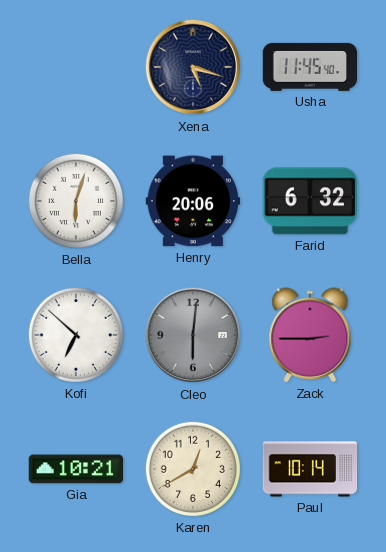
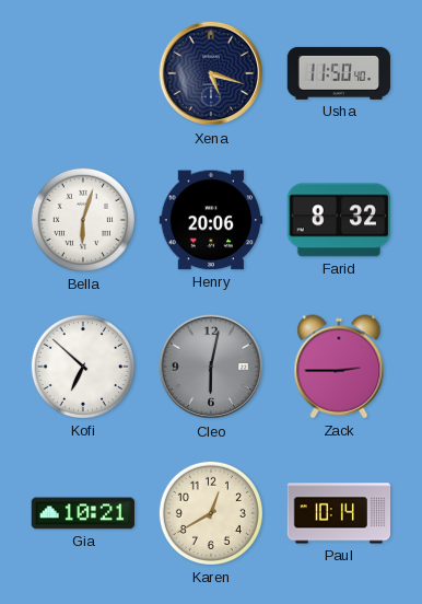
Usha: 11:45 -> 11:50 (339, 73)
Farid: 6:32 -> 8:32 (339, 220)
Cleo: 6:01 -> 6:02 (211, 367)
